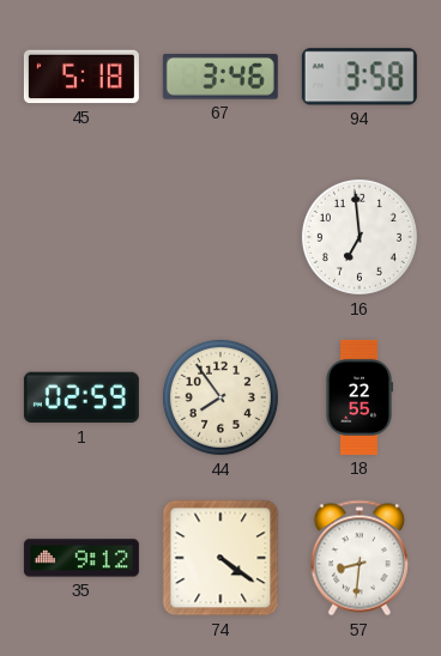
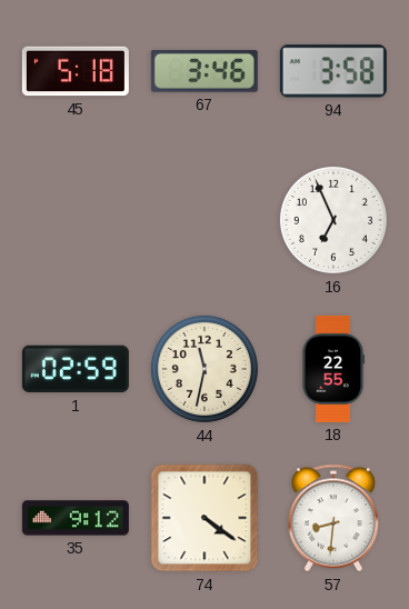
16: 6:59 -> 6:56 (333, 220)
44: 7:54 -> 11:32 (205, 369)
